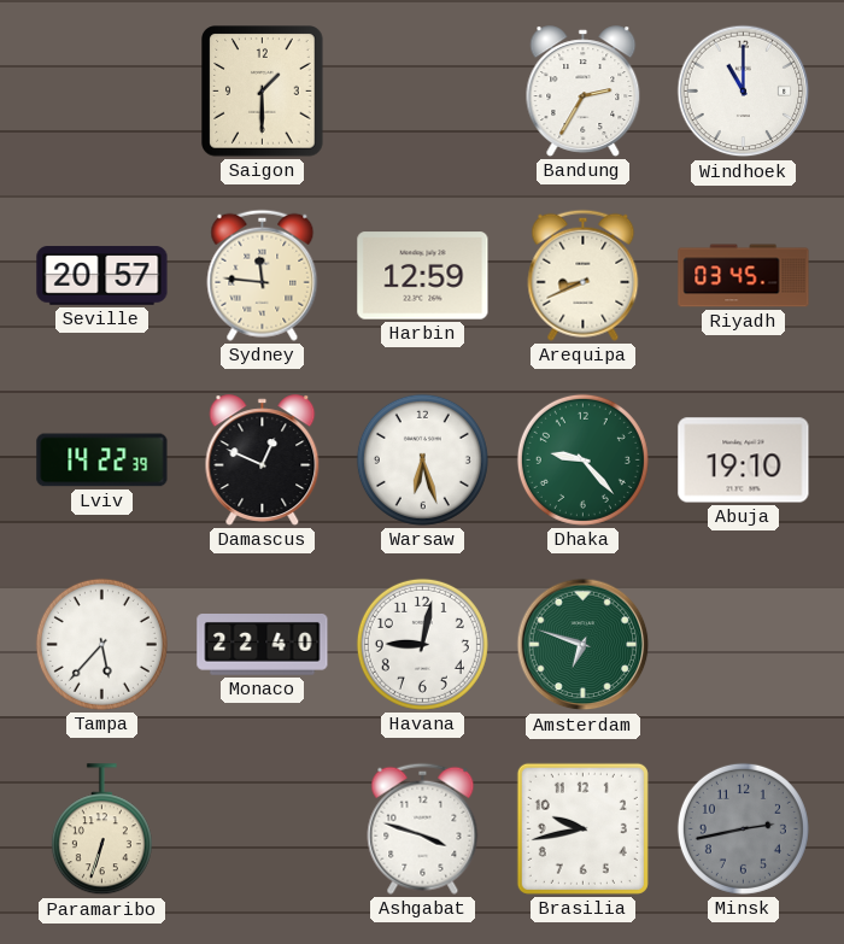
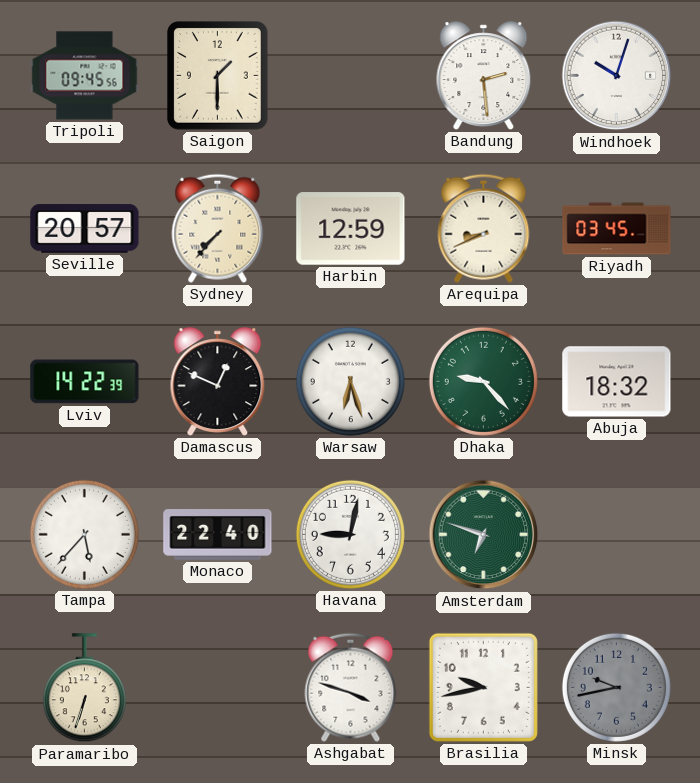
Tripoli: none -> 09:45 (85, 76)
Bandung: 2:35 -> 2:29 (484, 76)
Windhoek: 11:00 -> 10:03 (617, 76)
Sydney: 11:46 -> 7:37 (218, 228)
Abuja: 19:10 -> 18:32 (617, 382)
Minsk: 2:43 -> 9:43 (616, 687)
